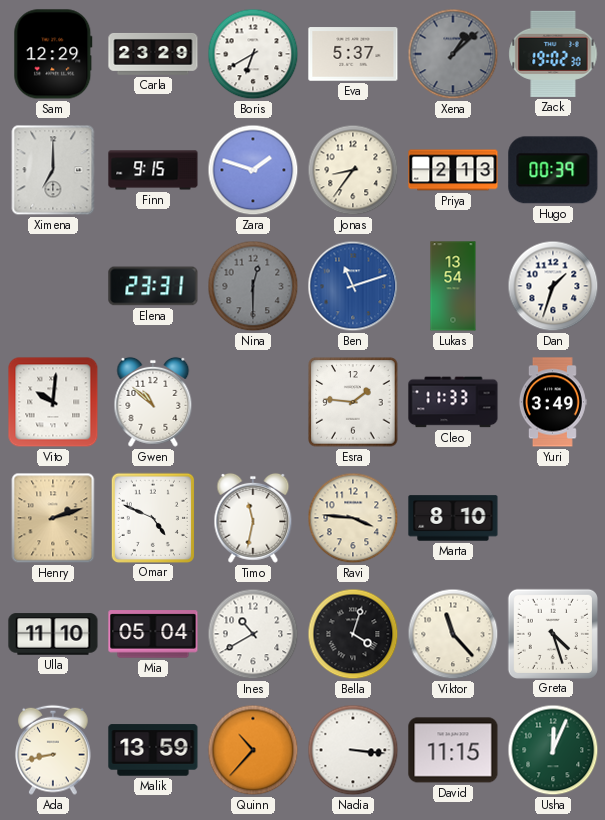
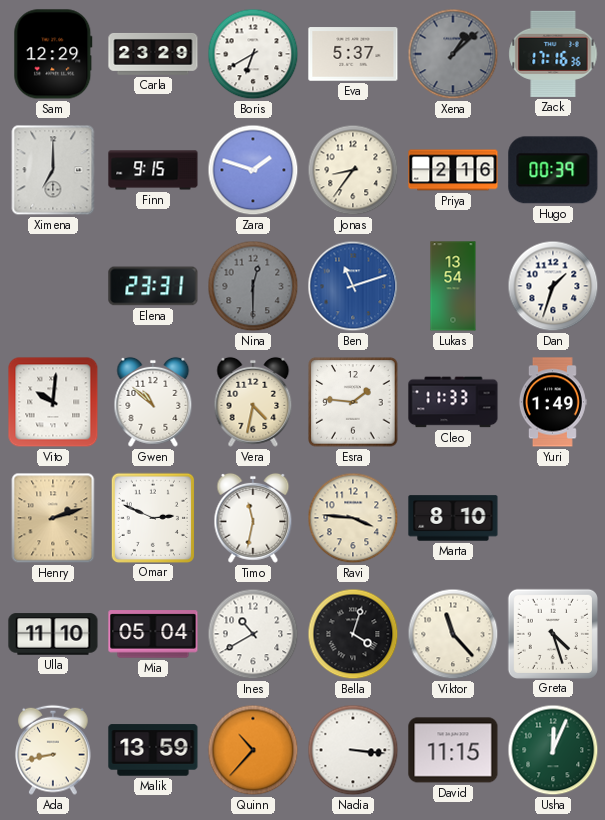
Zack: 19:02 -> 17:16 (553, 54)
Priya: 2:13 -> 2:16 (453, 170)
Vera: none -> 4:32 (253, 402)
Yuri: 3:49 -> 1:49 (552, 402)
Omar: 4:49 -> 2:49 (152, 517)
